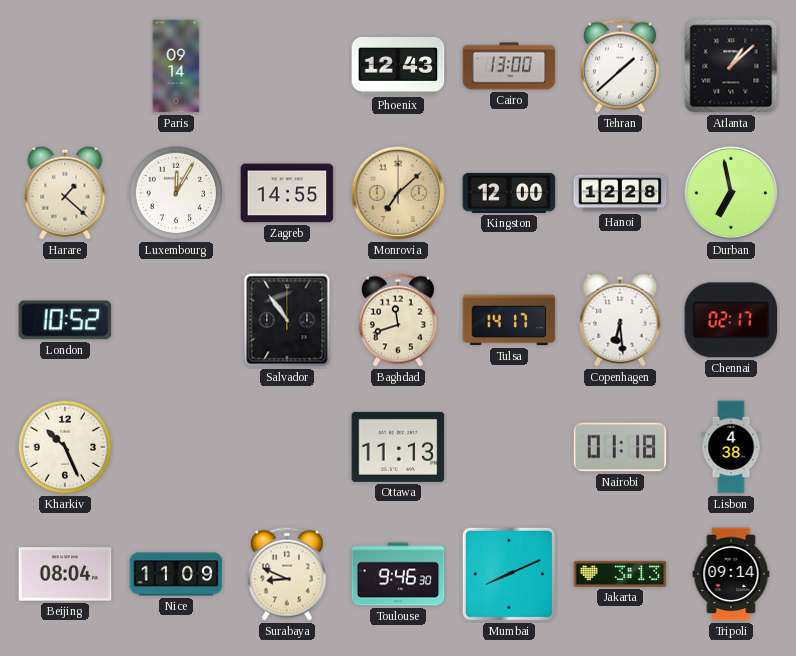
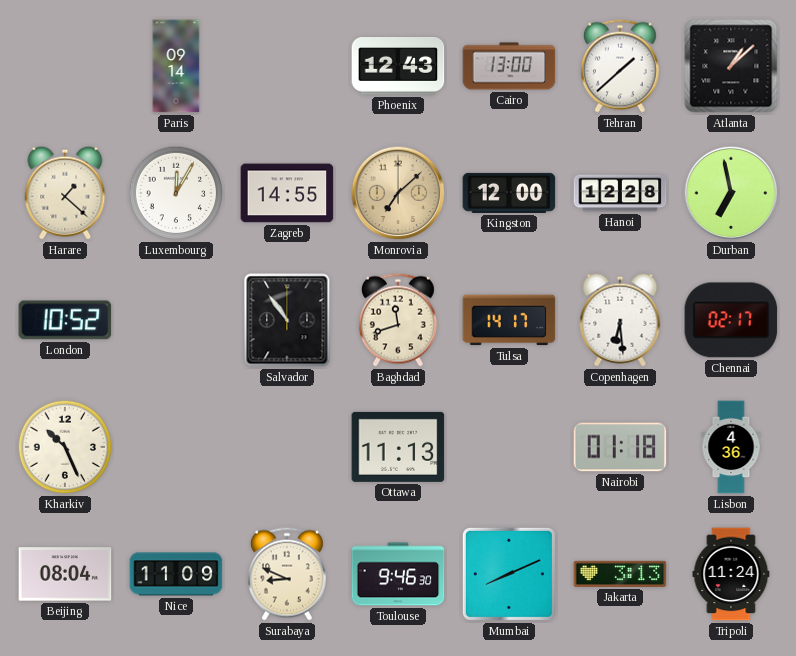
Lisbon: 4:38 -> 4:36 (731, 447)
Tripoli: 09:14 -> 11:24 (731, 574)
